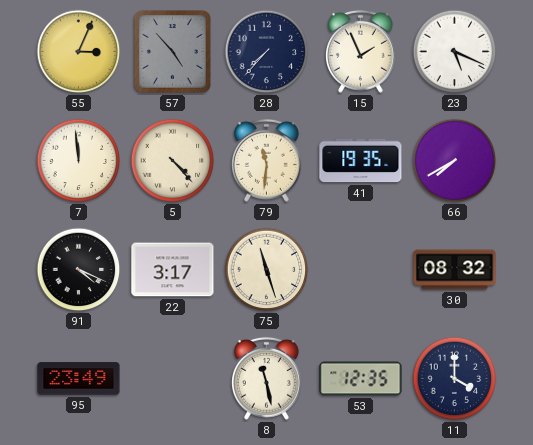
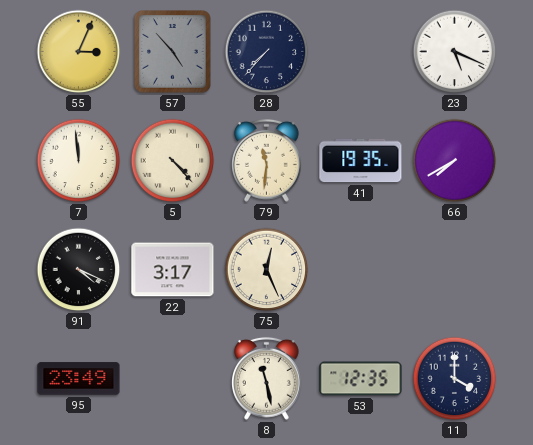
15: 1:56 -> none (361, 51)
75: 11:27 -> 12:26 (267, 270)
30: 08:32 -> none (455, 270)
